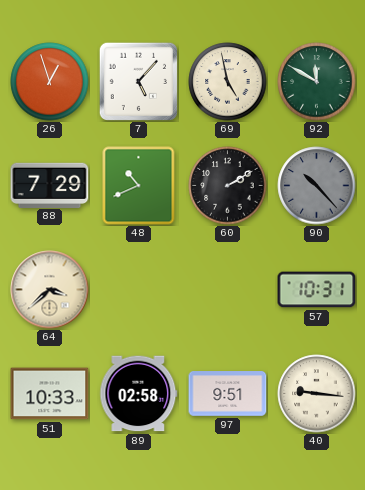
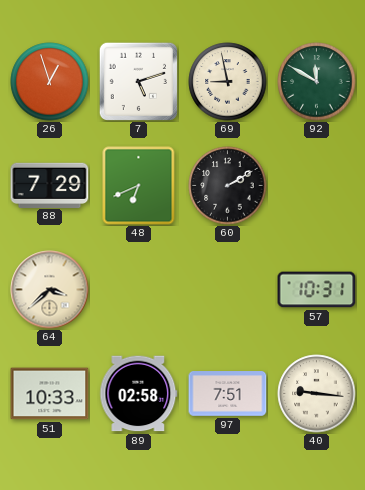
7: 5:07 -> 5:12 (138, 81)
69: 4:58 -> 8:58 (228, 82)
48: 10:41 -> 6:41 (139, 186)
90: 10:23 -> none (317, 186)
97: 9:51 -> 7:51 (228, 394)
